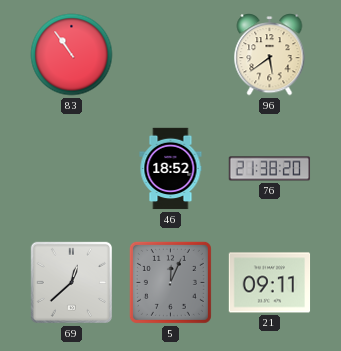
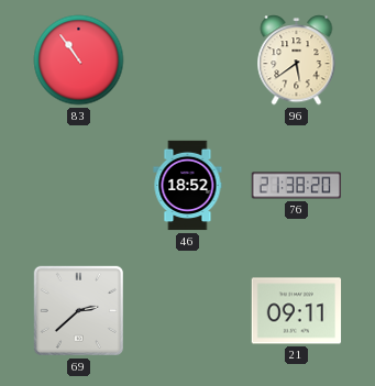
69: 12:38 -> 2:38 (78, 310)
5: 12:04 -> none (170, 282)
